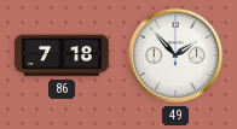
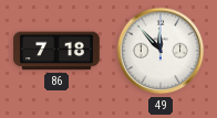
49: 1:53 -> 11:53 (161, 51)
